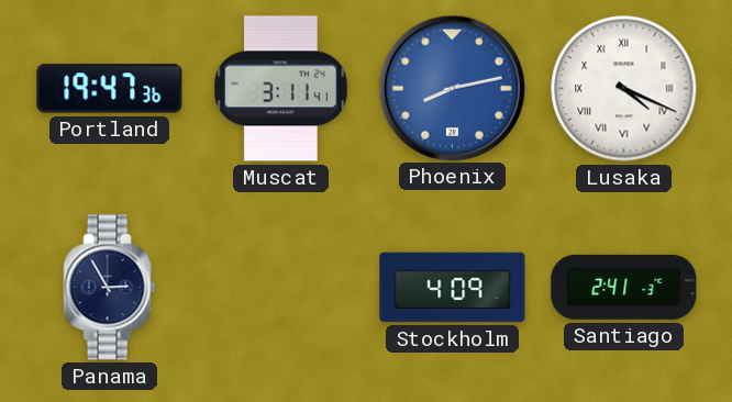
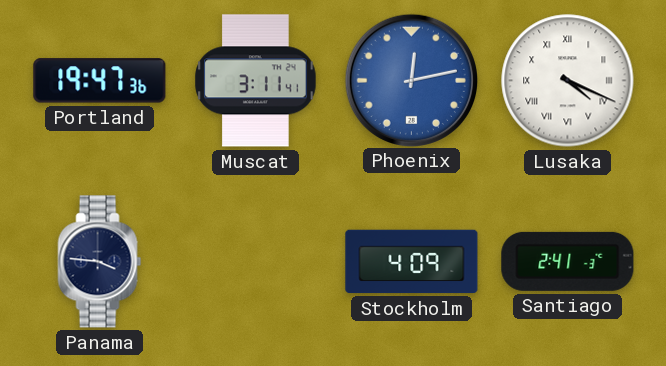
Phoenix: 8:13 -> 12:13 (411, 80)
Panama: 2:55 -> 3:46 (100, 262)
